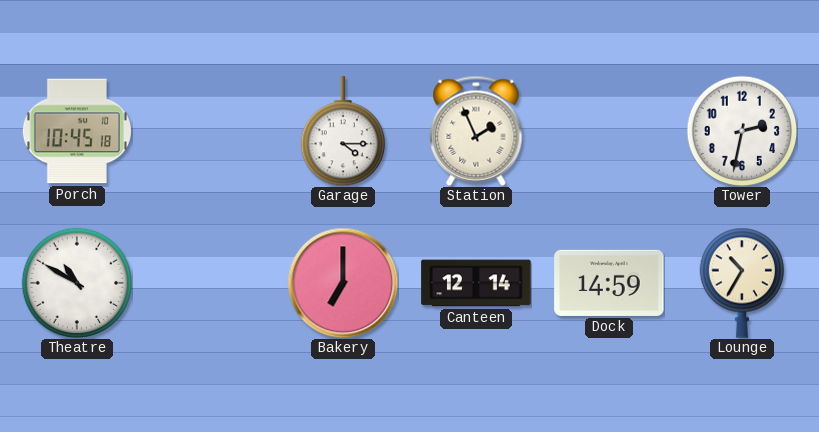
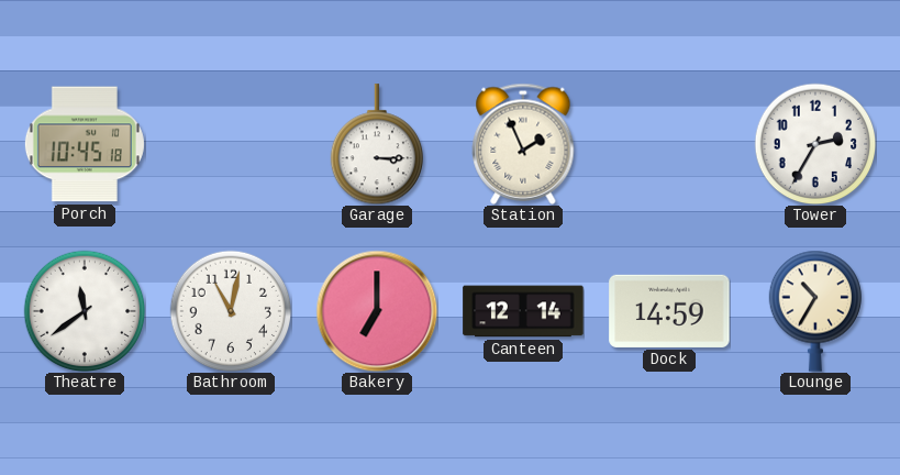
Garage: 4:15 -> 3:15 (376, 144)
Tower: 2:32 -> 2:35 (815, 144)
Theatre: 10:50 -> 11:39 (85, 311)
Bathroom: none -> 11:02 (231, 311)
